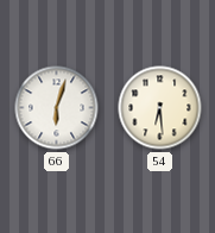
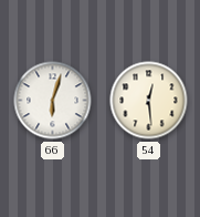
54: 6:29 -> 12:29 (149, 101)
